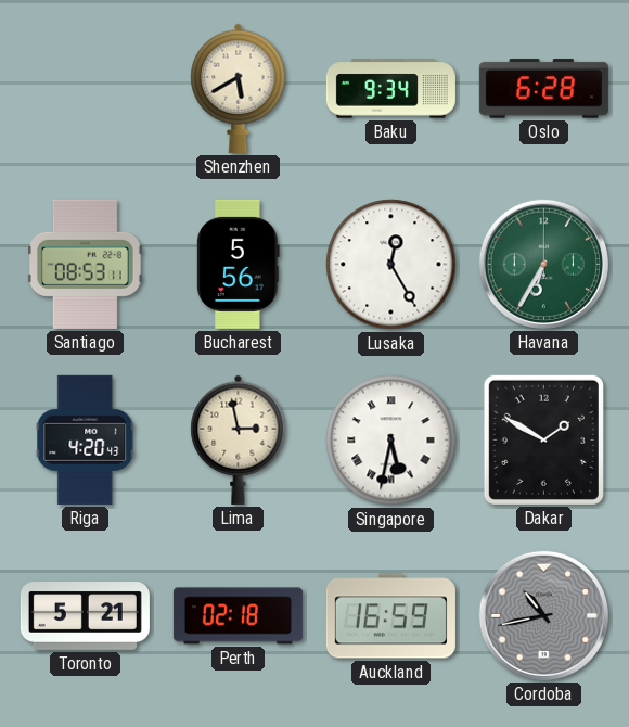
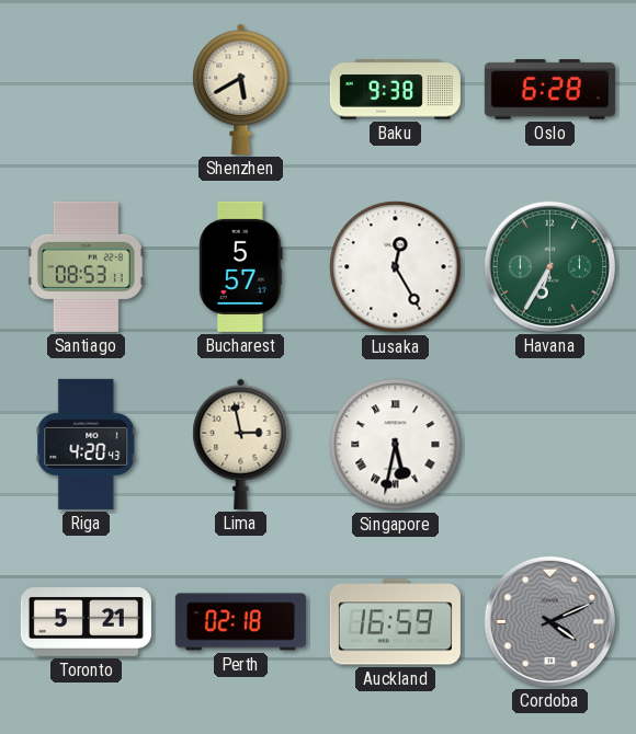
Baku: 9:34 -> 9:38 (395, 90)
Bucharest: 5:56 -> 5:57 (241, 266)
Dakar: 1:50 -> none (543, 439)
Cordoba: 10:43 -> 4:11 (549, 621)
